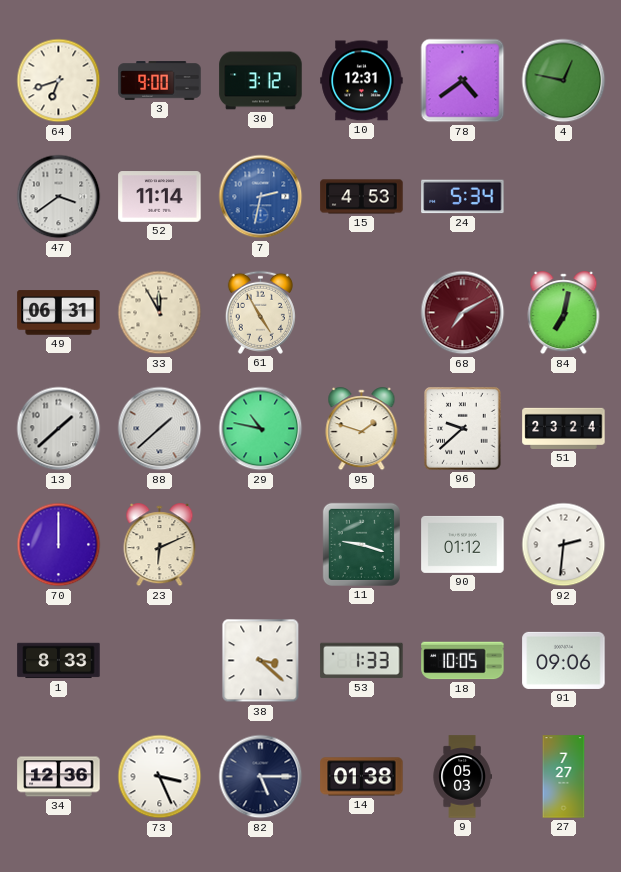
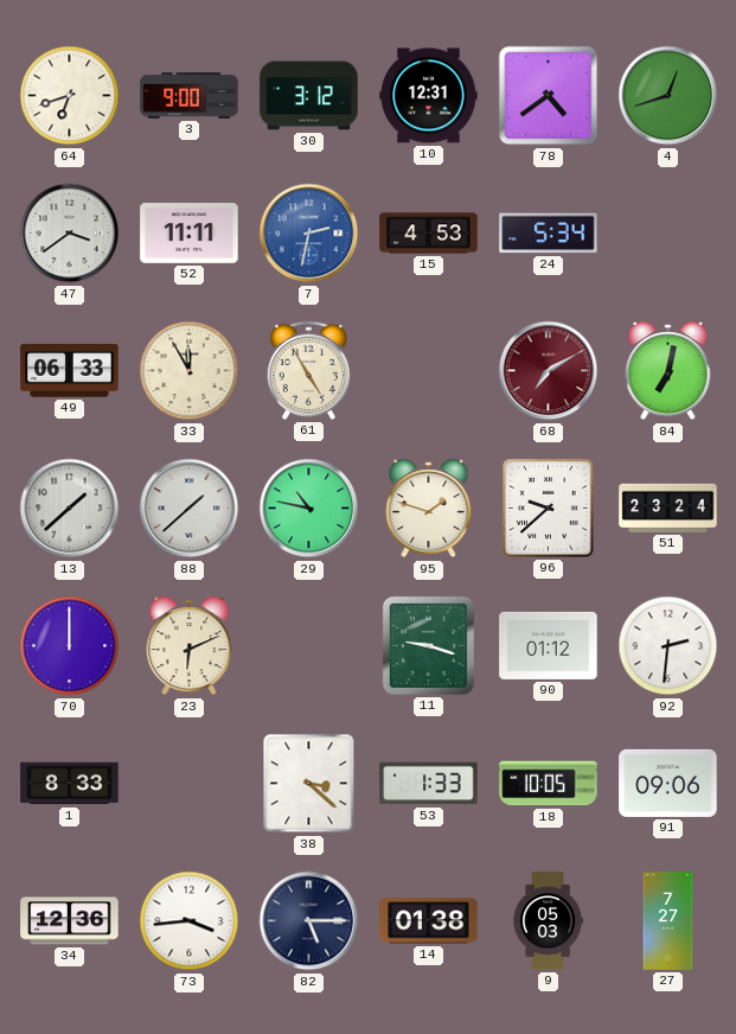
4: 12:47 -> 12:42 (668, 96)
52: 11:14 -> 11:11 (190, 234)
49: 06:31 -> 06:33 (70, 371)
73: 3:26 -> 3:44 (190, 921)
